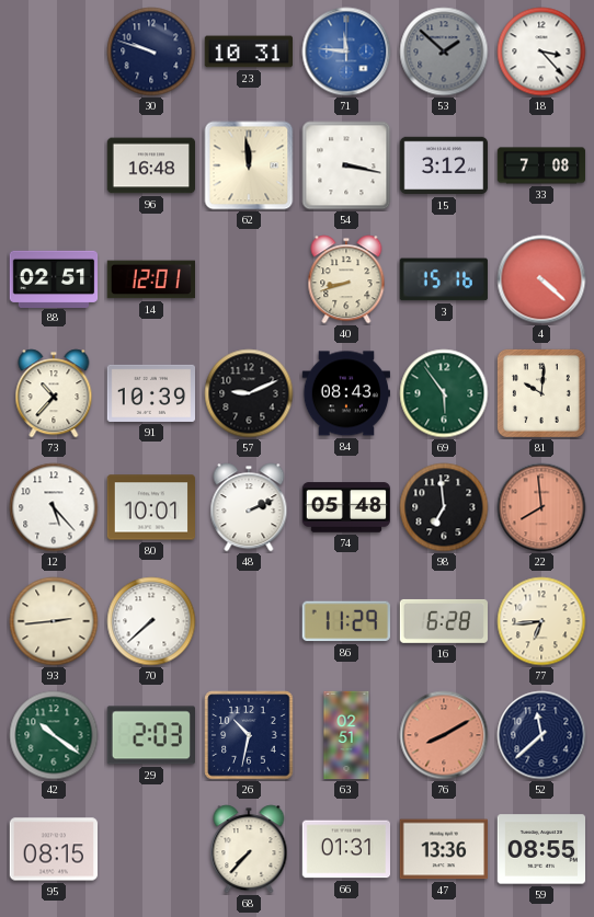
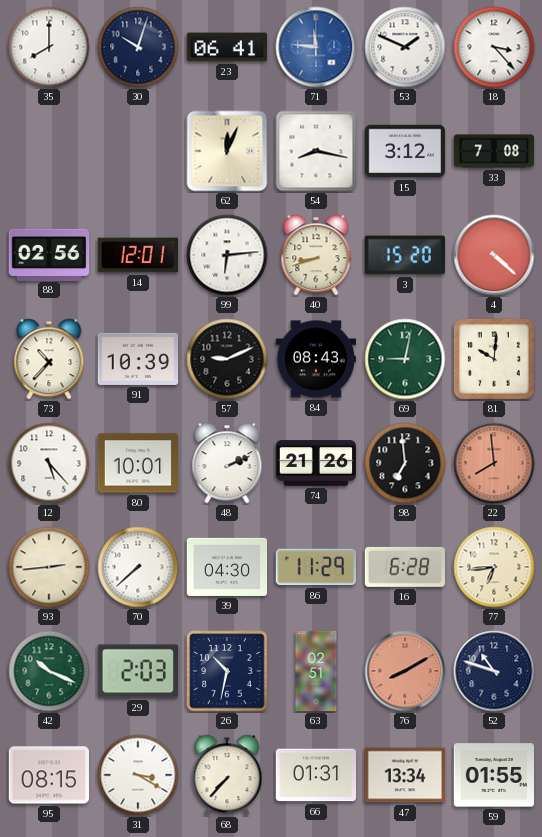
35: none -> 8:00 (49, 47)
30: 9:48 -> 10:03 (138, 47)
23: 10:31 -> 06:41 (227, 47)
53: 1:52 -> 1:49 (405, 47)
53 dial: grey -> white (405, 47)
96: 16:48 -> none (151, 165)
62: 11:59 -> 12:04 (227, 151)
54: 3:17 -> 8:17 (316, 151)
88: 02:51 -> 02:56 (49, 254)
99: none -> 6:14 (227, 255)
3: 15:16 -> 15:20 (405, 255)
69: 5:54 -> 9:02 (405, 359)
74: 05:48 -> 21:26 (316, 463)
39: none -> 04:30 (227, 567)
42: 10:21 -> 10:19 (49, 671)
52: 11:38 -> 10:48 (494, 671)
31: none -> 3:20 (138, 775)
47: 13:36 -> 13:34 (404, 775)
59: 08:55 -> 01:55 (494, 775)
